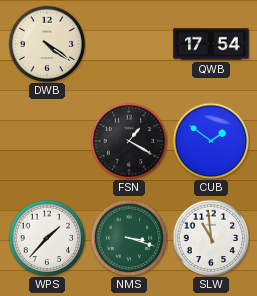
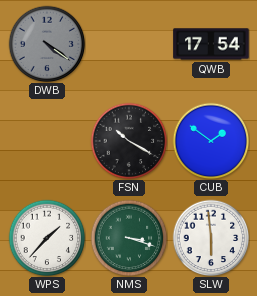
DWB dial: cream -> grey (47, 44)
FSN: 1:20 -> 10:20 (129, 141)
SLW: 10:59 -> 5:59 (211, 238)
